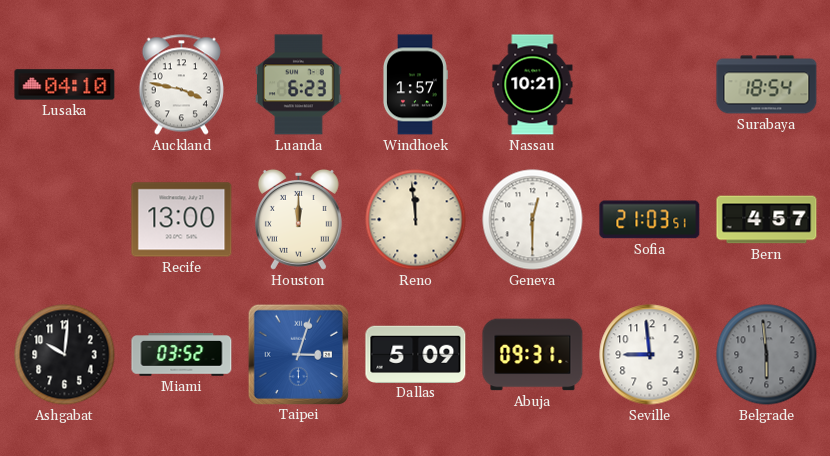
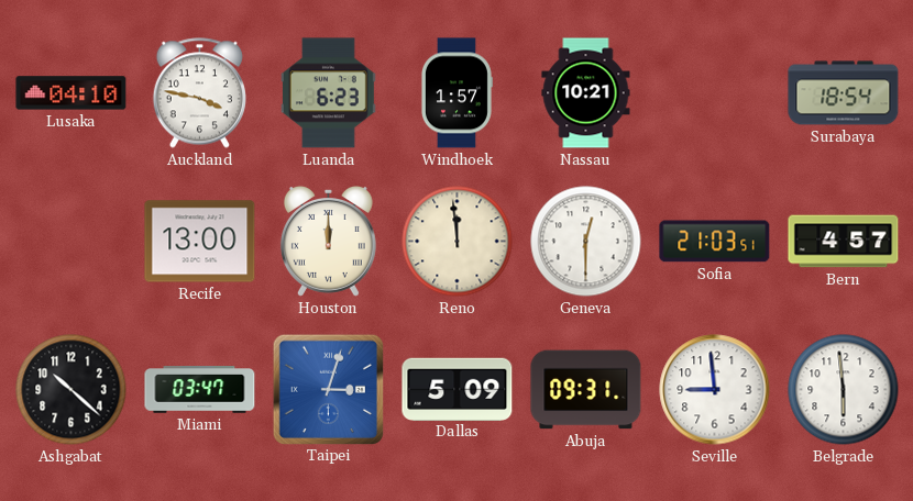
Ashgabat: 10:01 -> 10:22 (71, 390)
Miami: 03:52 -> 03:47 (200, 390)
Belgrade dial: grey -> white (844, 390)
